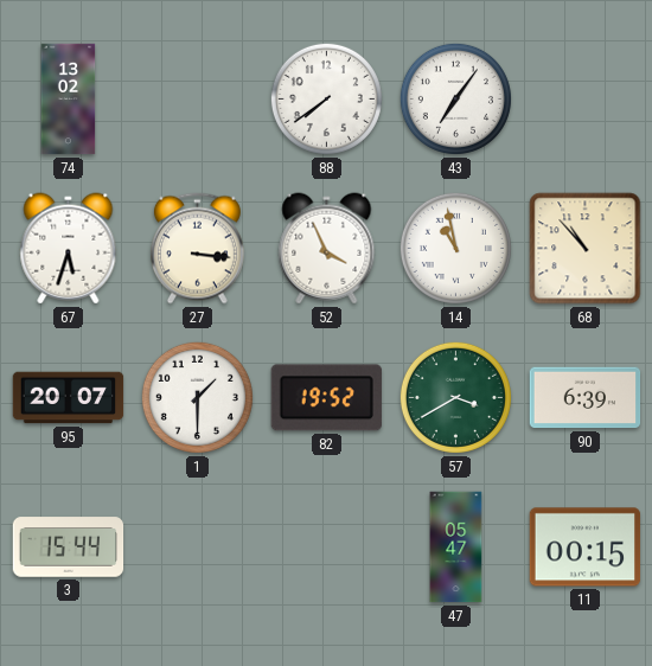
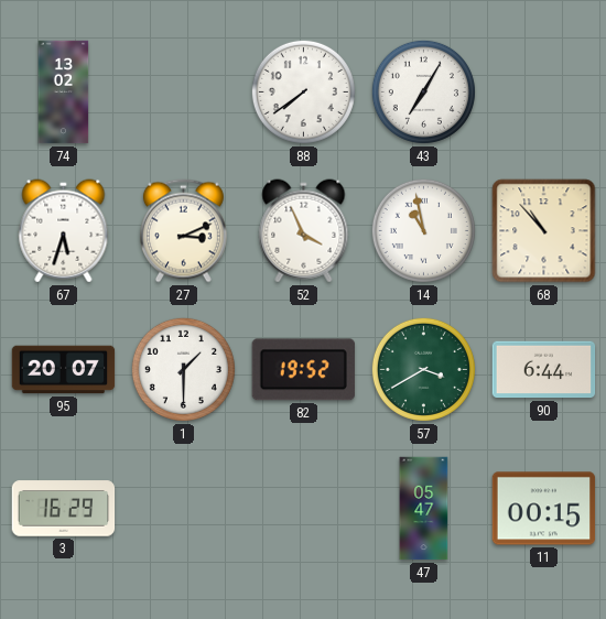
43: 7:06 -> 7:05 (423, 91)
27: 3:16 -> 3:11 (183, 231)
90: 6:39 -> 6:44 (544, 370)
3: 15:44 -> 16:29 (64, 509)
